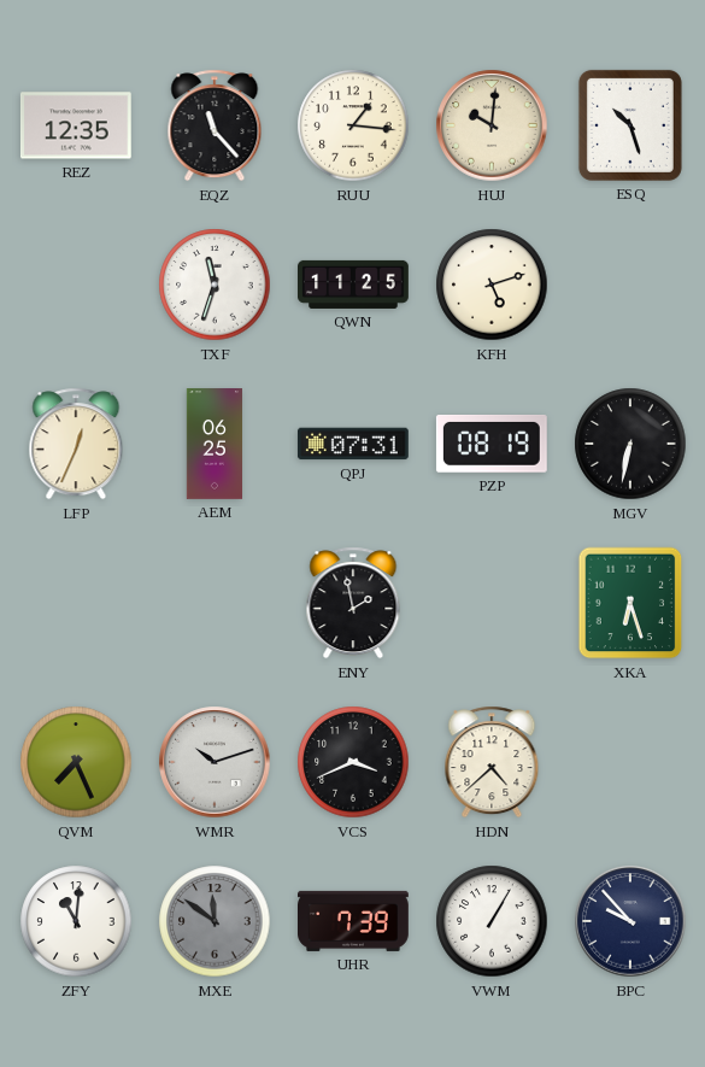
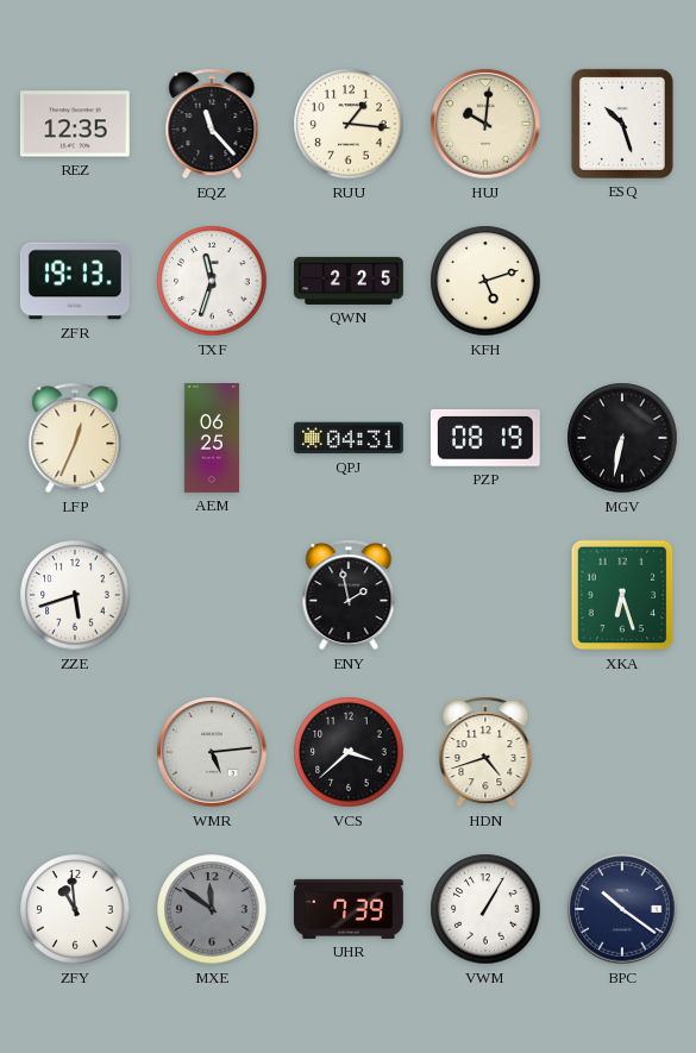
ZFR: none -> 19:13 (75, 281)
QWN: 11:25 -> 2:25 (350, 281)
QPJ: 07:31 -> 04:31 (349, 438)
ZZE: none -> 5:42 (75, 595)
QVM: 7:26 -> none (76, 762)
WMR: 10:12 -> 5:14 (212, 752)
VCS: 3:41 -> 3:38 (349, 752)
HDN: 4:38 -> 4:42 (485, 752)
ZFY: 11:01 -> 10:59 (75, 909)
BPC: 9:53 -> 10:21 (622, 909)
